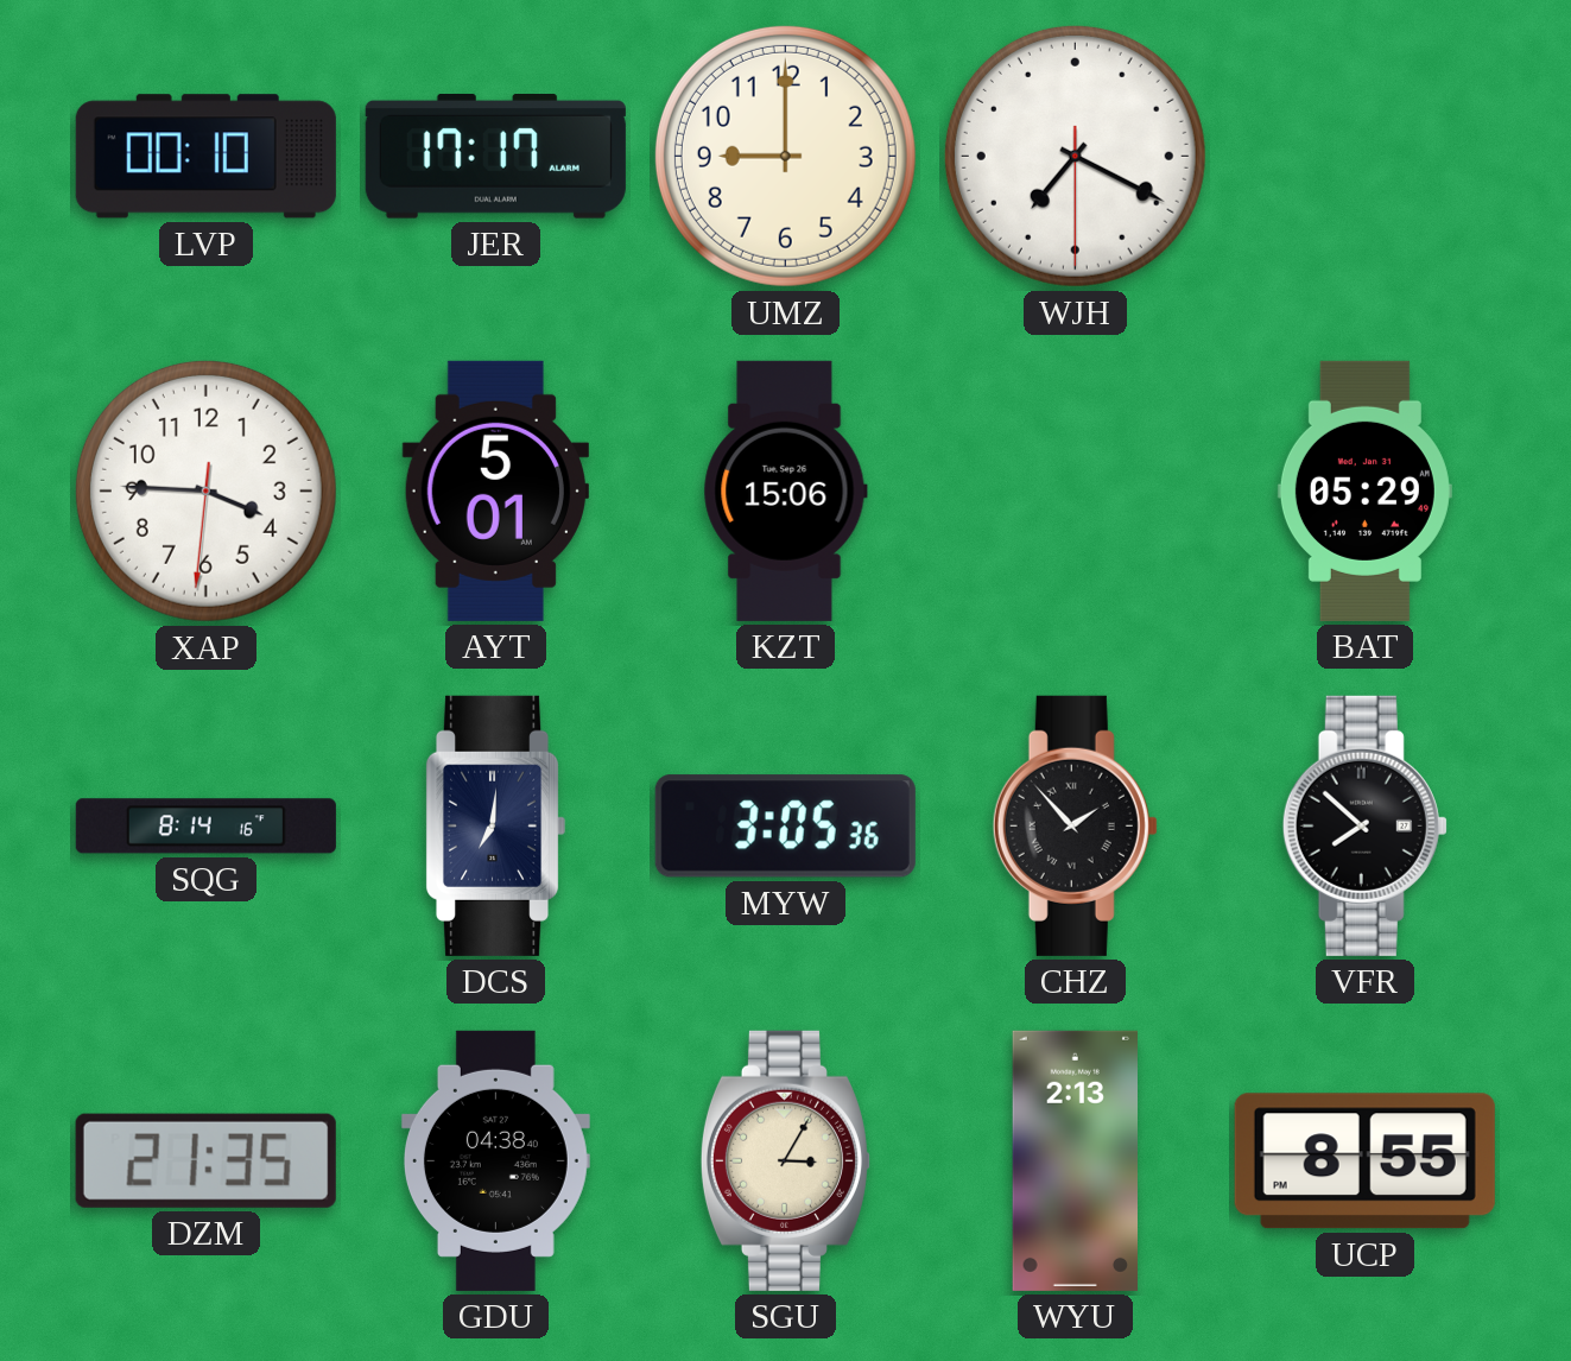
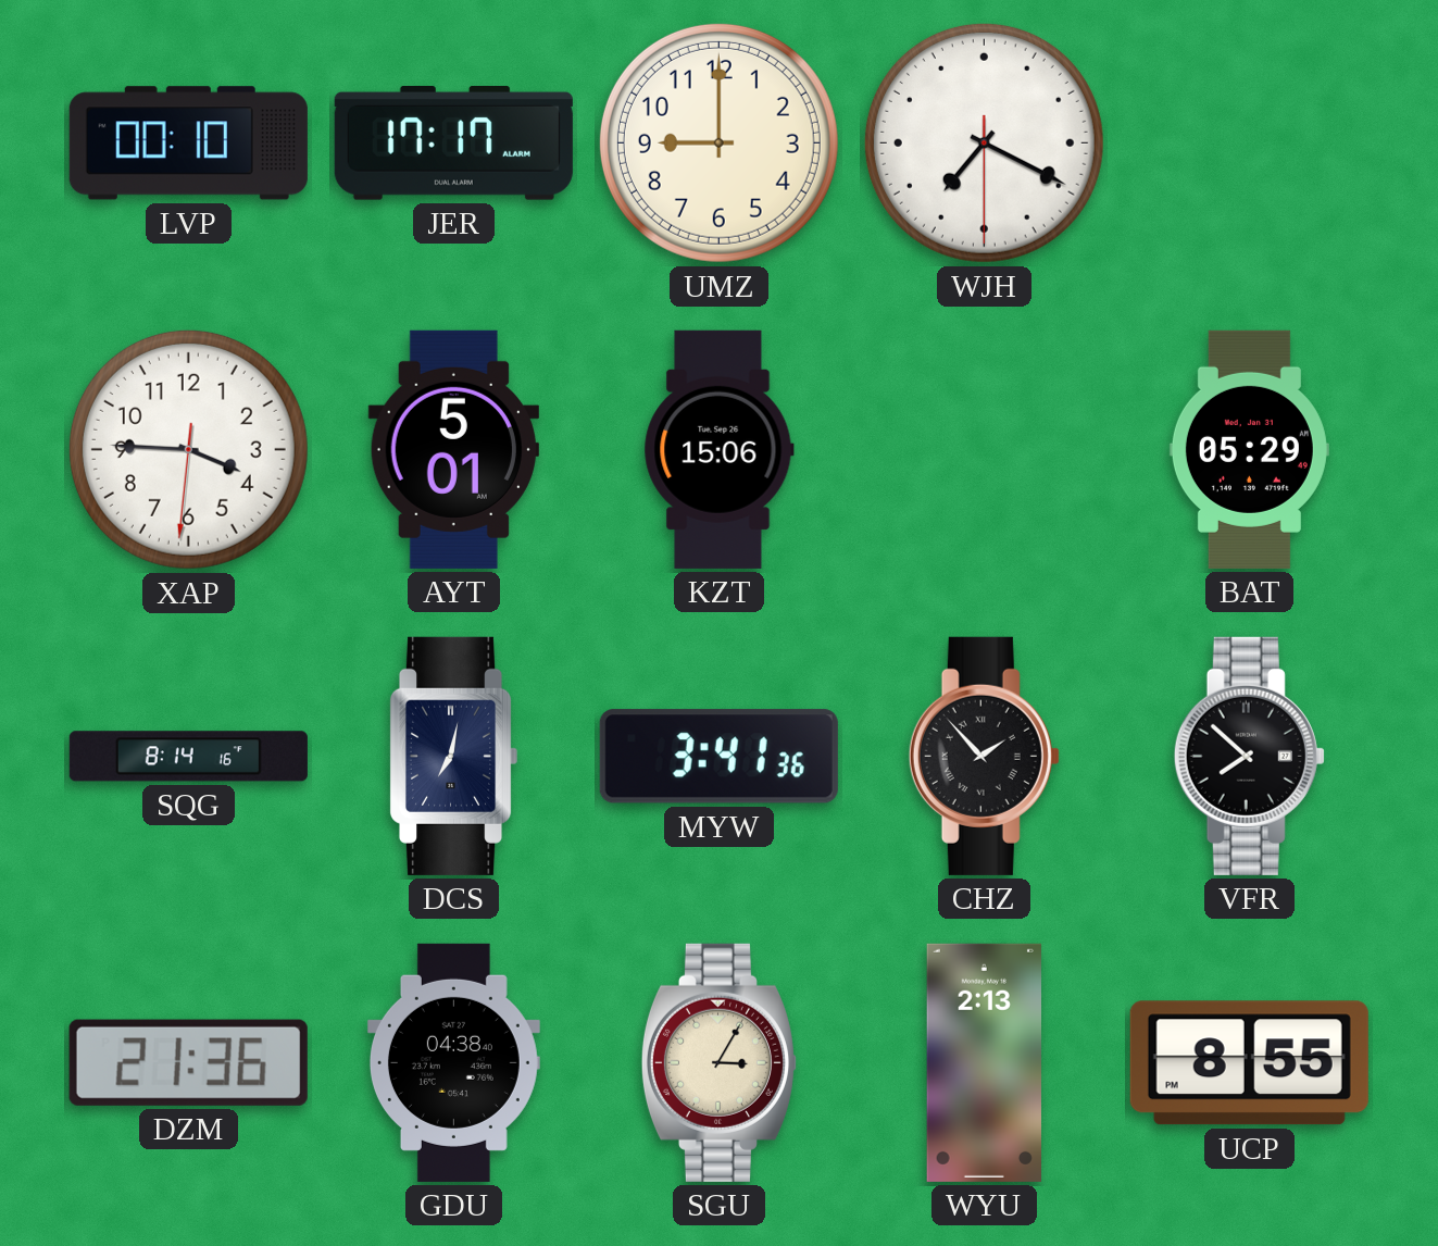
DCS: 7:01 -> 7:02 (453, 756)
MYW: 3:05 -> 3:41 (718, 757)
DZM: 21:35 -> 21:36 (188, 1062)
